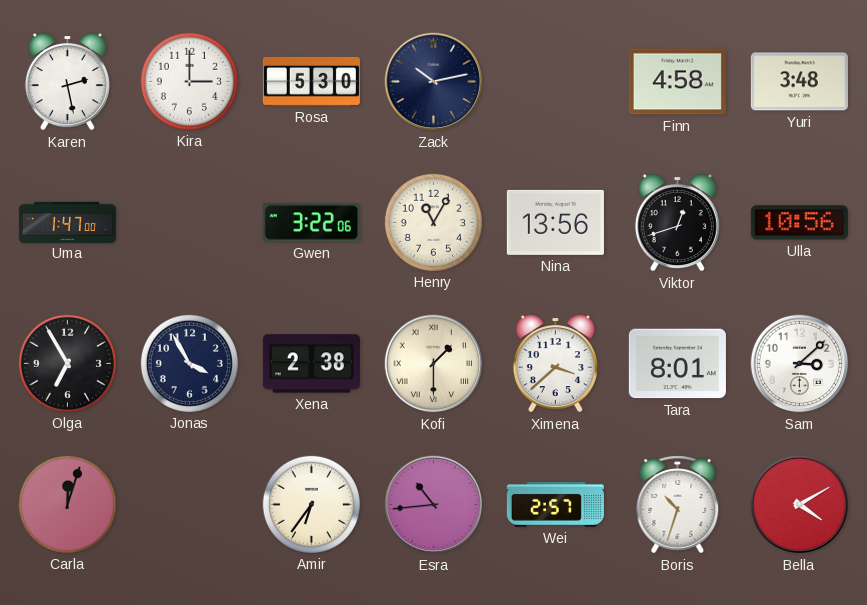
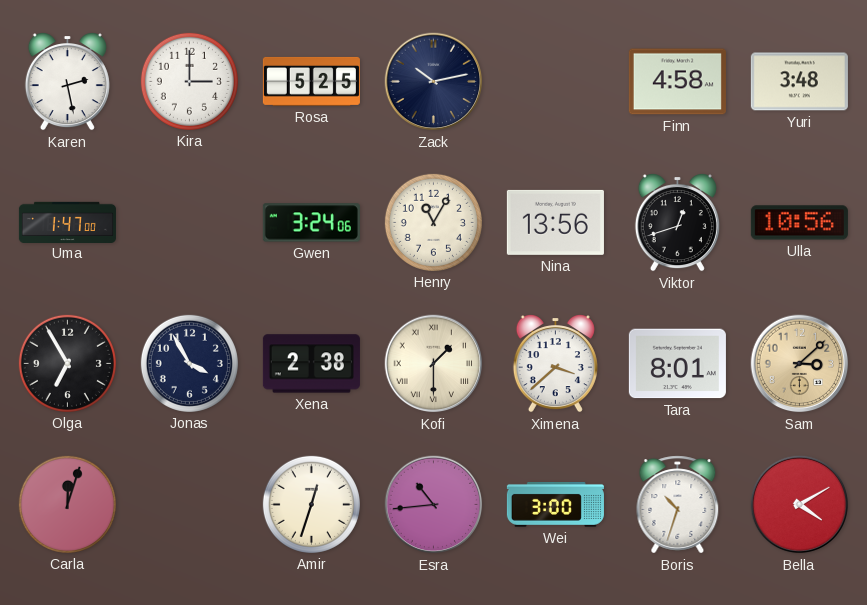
Rosa: 5:30 -> 5:25 (311, 81)
Gwen: 3:22 -> 3:24 (311, 223)
Sam dial: white -> champagne (800, 364)
Amir: 6:36 -> 12:33 (311, 504)
Wei: 2:57 -> 3:00 (555, 504)
